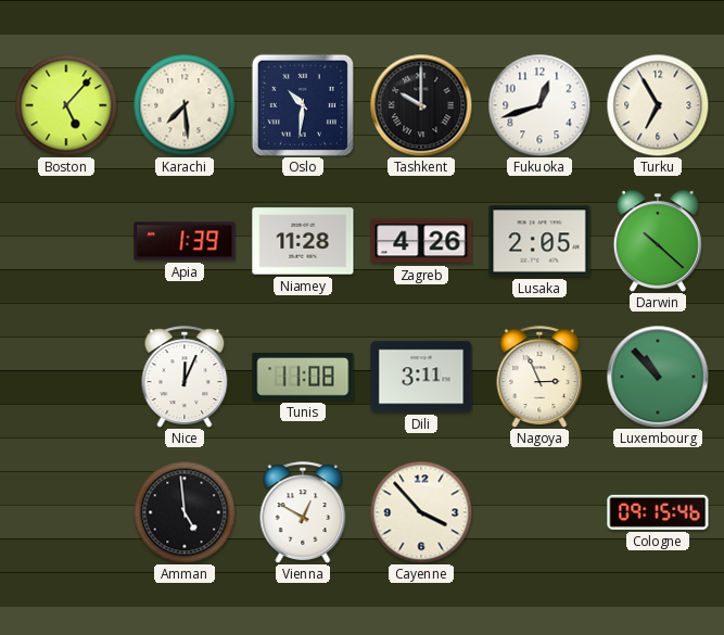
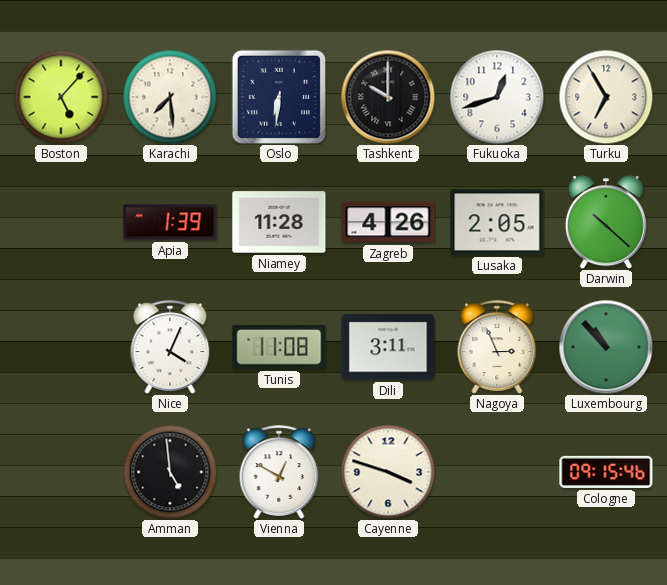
Oslo: 10:31 -> 6:31 (279, 97)
Nice: 12:04 -> 4:04 (170, 347)
Cayenne: 3:53 -> 3:48 (388, 472)
